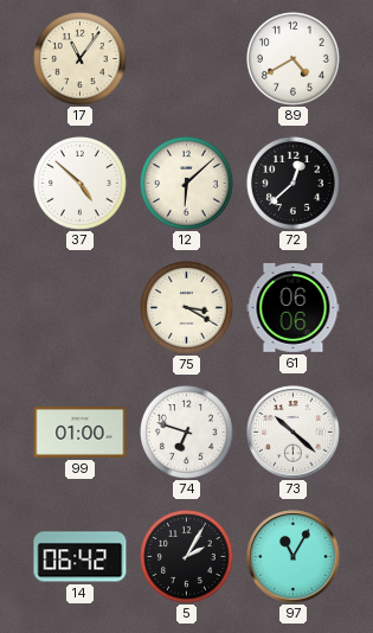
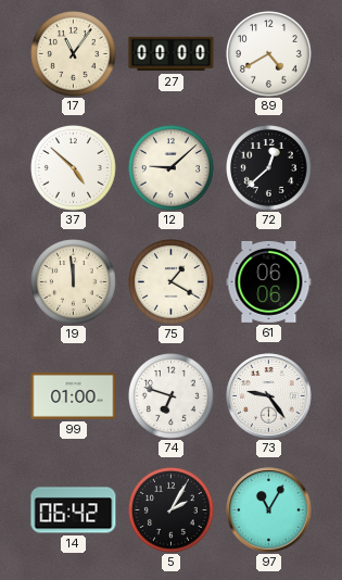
27: none -> 00:00 (172, 54)
12: 6:08 -> 9:08 (172, 168)
19: none -> 11:59 (74, 282)
75: 3:20 -> 1:20 (172, 282)
73: 10:22 -> 9:24 (269, 396)
